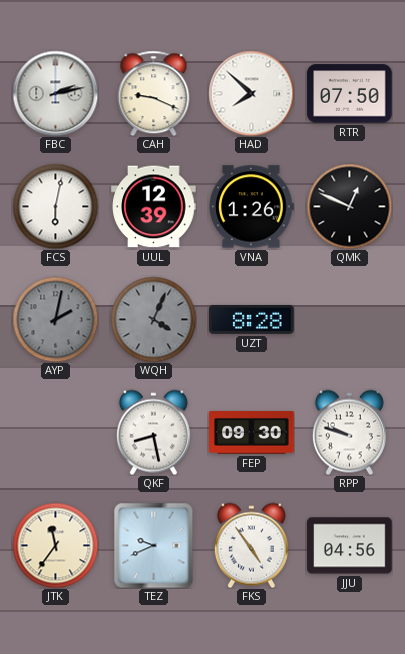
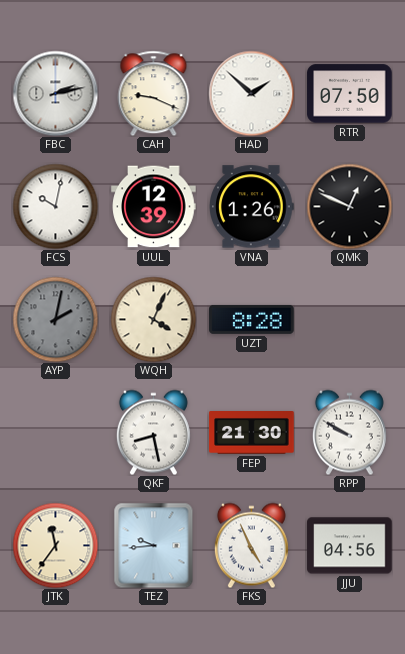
HAD: 7:52 -> 1:52 (251, 93)
FCS: 6:02 -> 10:02 (55, 206)
WQH dial: grey -> cream (153, 319)
FEP: 09:30 -> 21:30 (252, 433)
RPP: 9:48 -> 9:50 (349, 432)
TEZ: 9:41 -> 9:44 (154, 545)
FKS: 4:54 -> 4:56 (251, 545)
